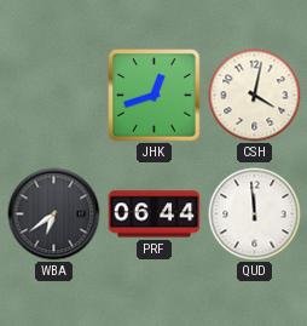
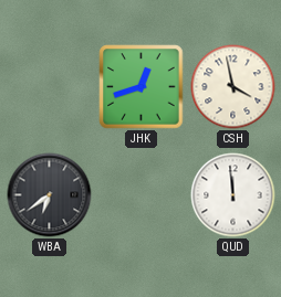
CSH: 4:02 -> 3:58 (233, 87)
PRF: 06:44 -> none (155, 215)
